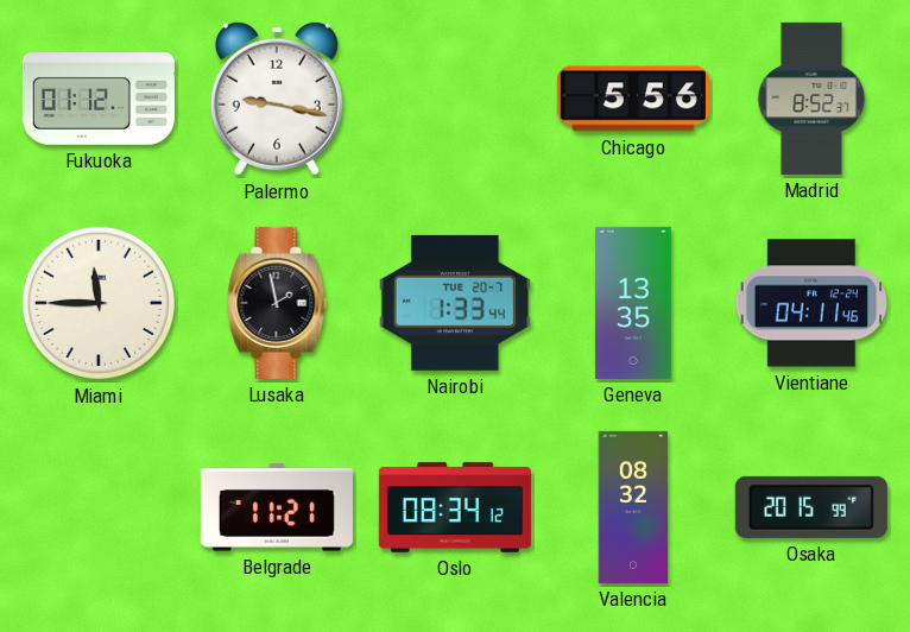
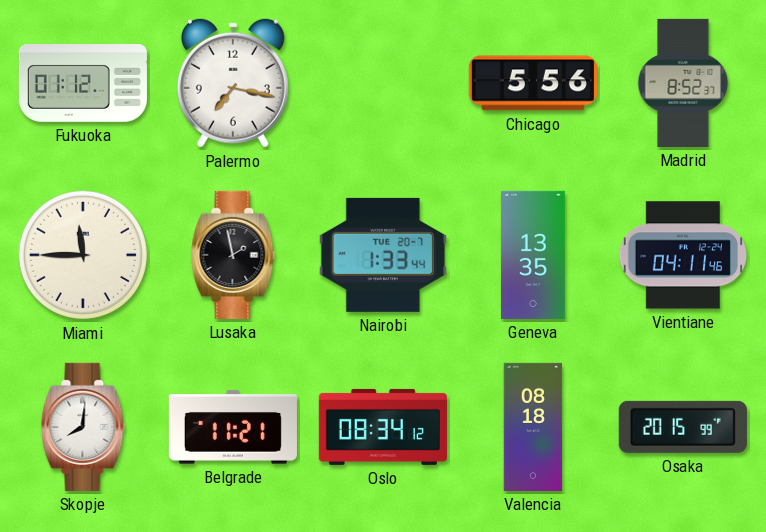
Palermo: 9:17 -> 7:17 (233, 83)
Skopje: none -> 8:01 (83, 427)
Valencia: 08:32 -> 08:18 (533, 427)
